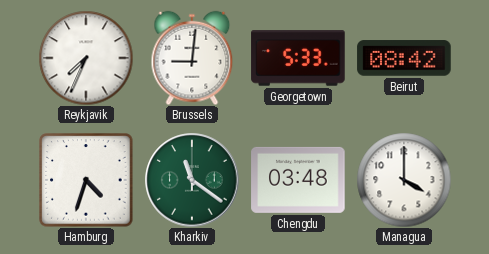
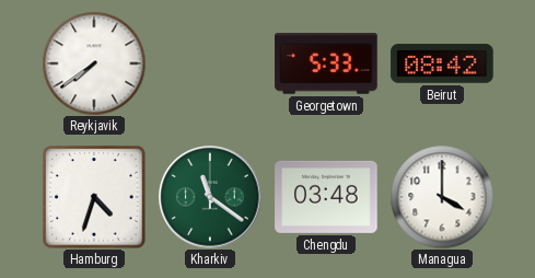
Reykjavik: 7:34 -> 7:39 (94, 63)
Brussels: 9:01 -> none (192, 58)
